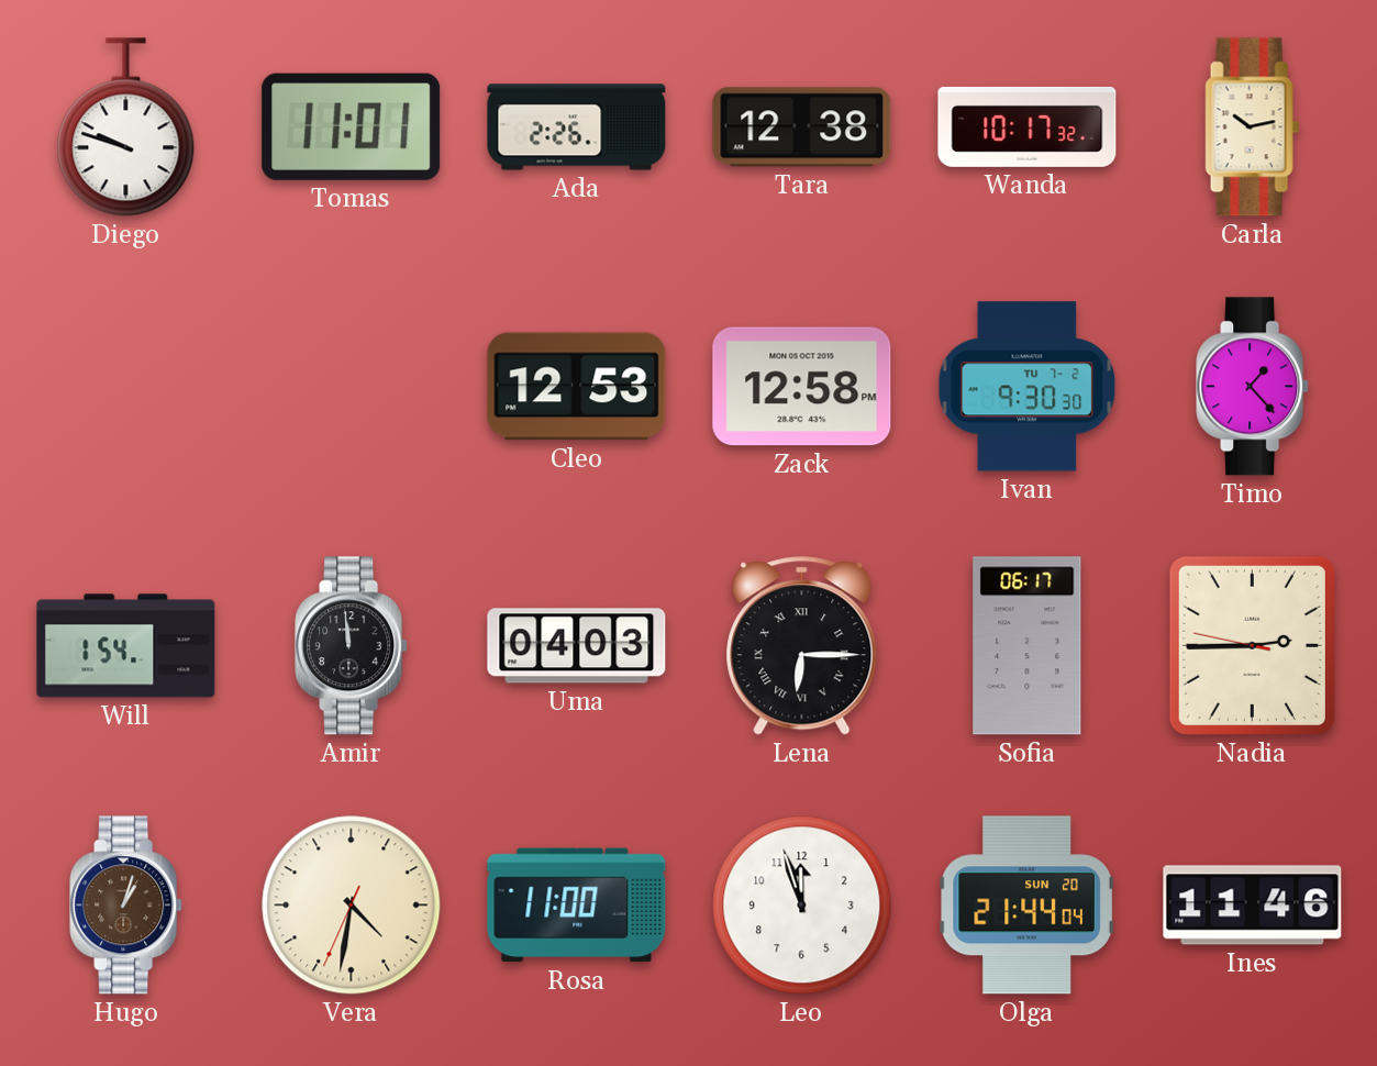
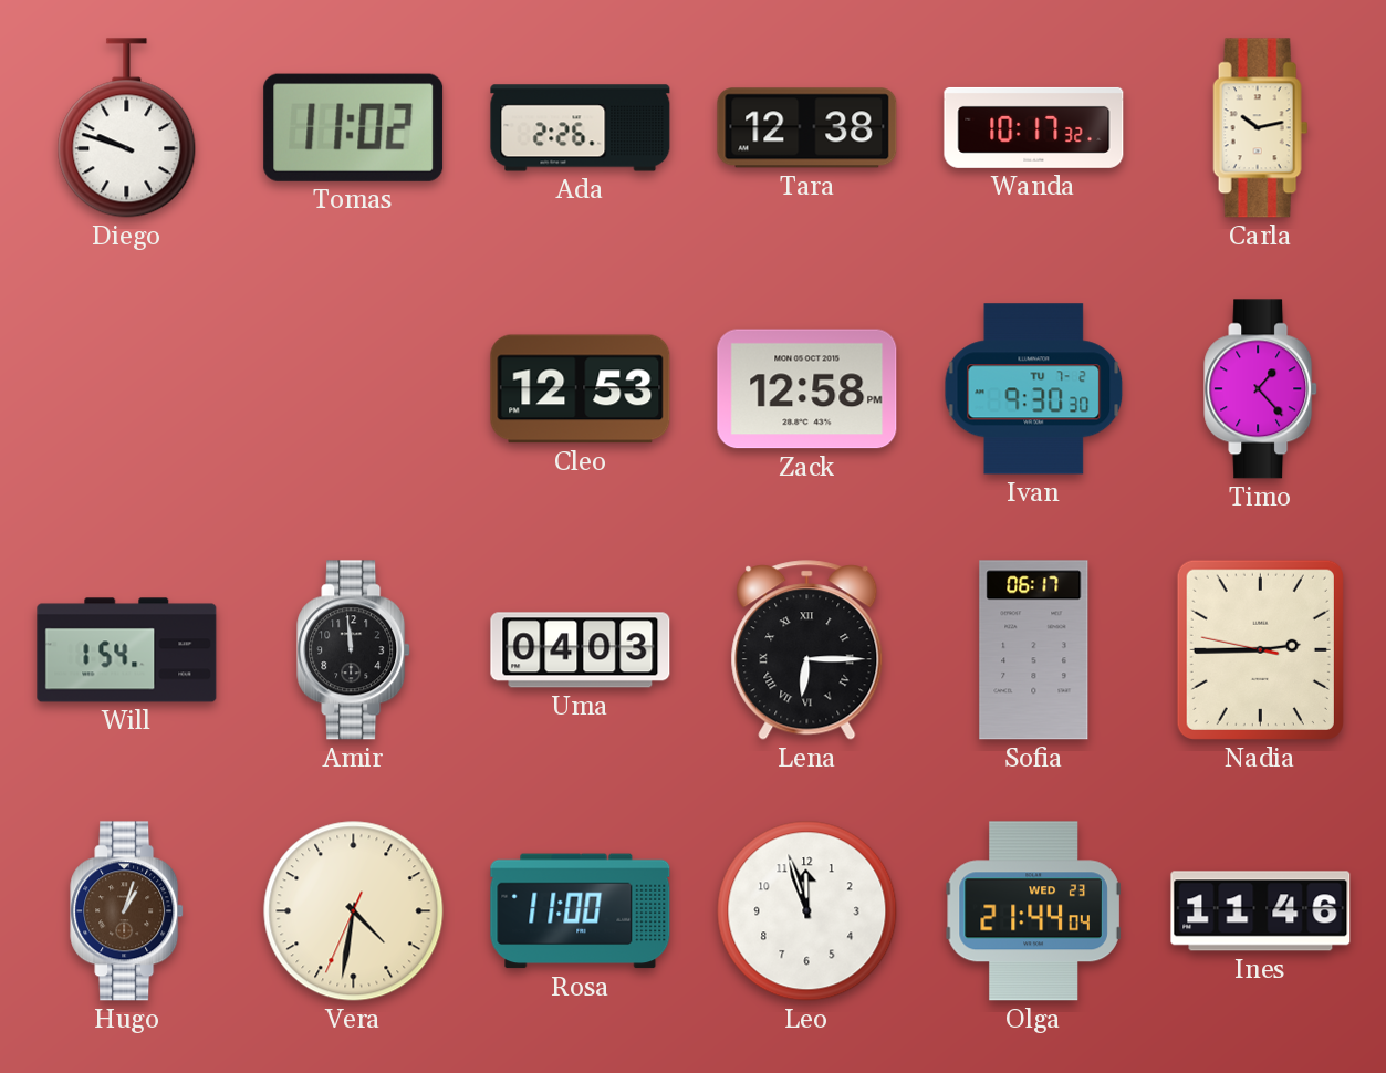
Tomas: 11:01 -> 11:02 (354, 127)
Olga date: SUN 20 -> WED 23 (1034, 911)
